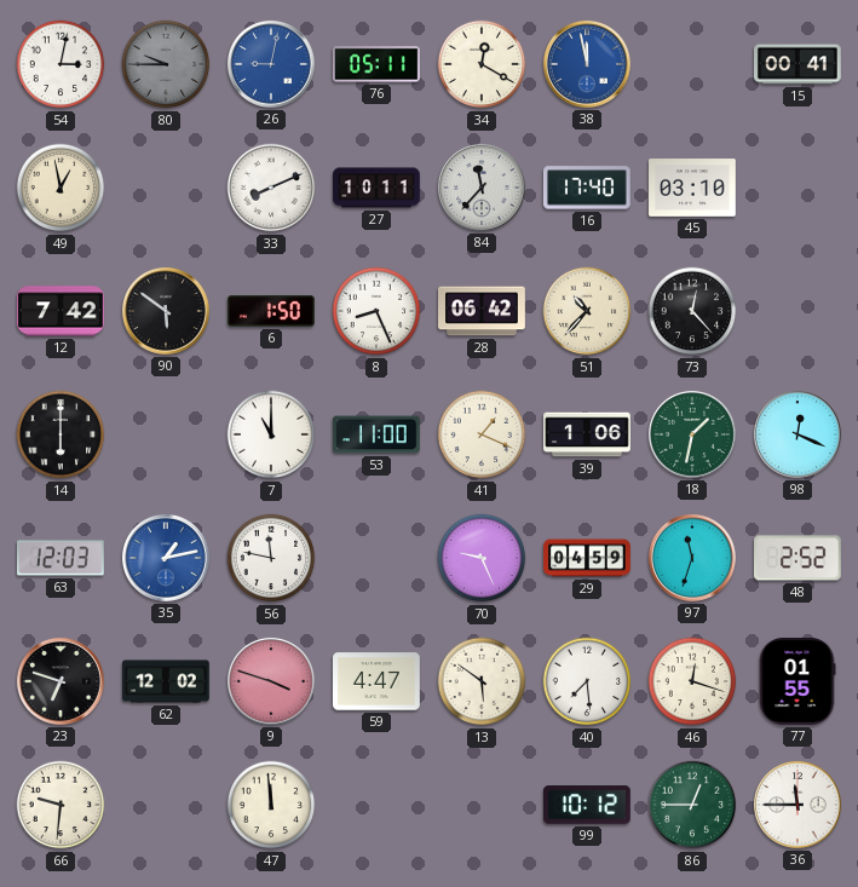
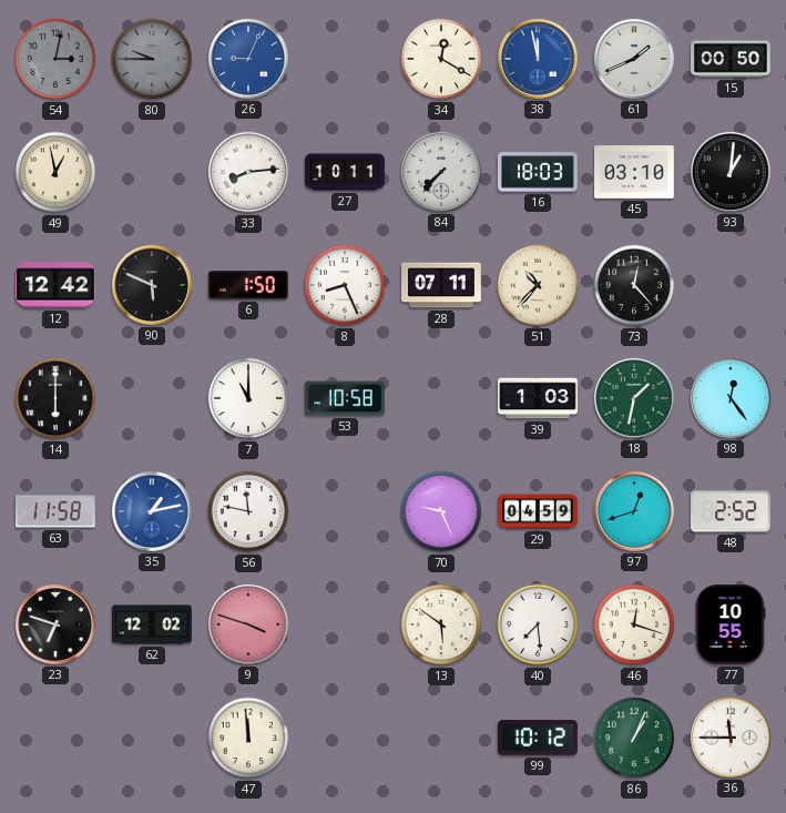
54 dial: white -> grey (55, 59)
26: 9:02 -> 9:04 (248, 59)
76: 05:11 -> none (378, 64)
61: none -> 1:41 (634, 59)
15: 00:41 -> 00:50 (732, 59)
33: 8:11 -> 8:14 (248, 172)
84: 11:37 -> 7:37 (441, 172)
16: 17:40 -> 18:03 (538, 172)
93: none -> 1:01 (731, 172)
12: 7:42 -> 12:42 (57, 285)
90: 5:51 -> 5:49 (152, 285)
28: 06:42 -> 07:11 (442, 285)
53: 11:00 -> 10:58 (346, 398)
41: 1:19 -> none (482, 434)
39: 1:06 -> 1:03 (538, 398)
98: 12:19 -> 12:24 (731, 398)
63: 12:03 -> 11:58 (57, 511)
97: 11:33 -> 12:42 (634, 511)
59: 4:47 -> none (378, 681)
77: 01:55 -> 10:55 (731, 626)
66: 9:31 -> none (61, 805)
86: 12:45 -> 1:04 (634, 738)
